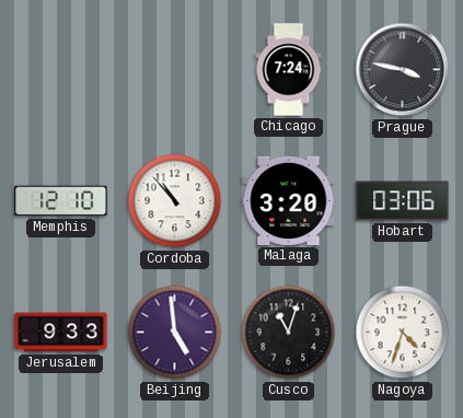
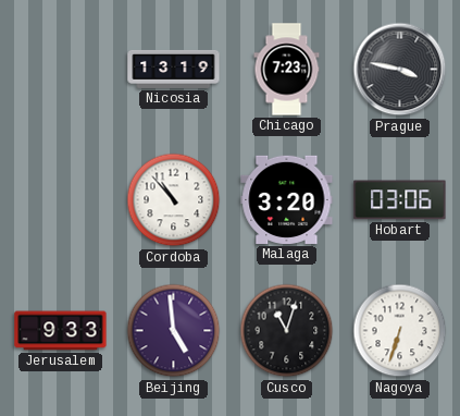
Nicosia: none -> 13:19 (174, 69)
Chicago: 7:24 -> 7:23 (287, 70)
Memphis: 12:10 -> none (61, 201)
Nagoya: 4:33 -> 6:33 (400, 331)
